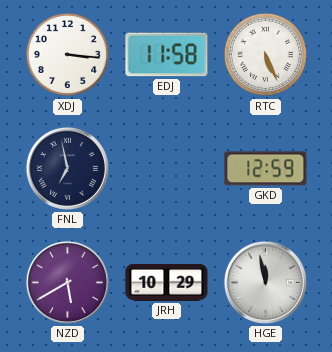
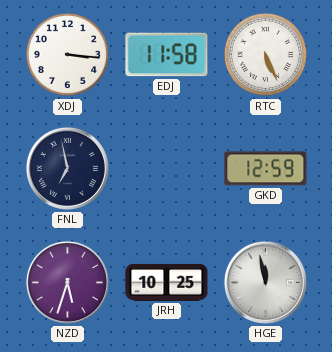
NZD: 5:40 -> 5:33 (67, 282)
JRH: 10:29 -> 10:25 (167, 282)
